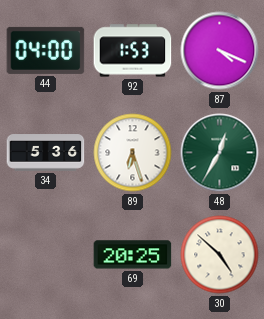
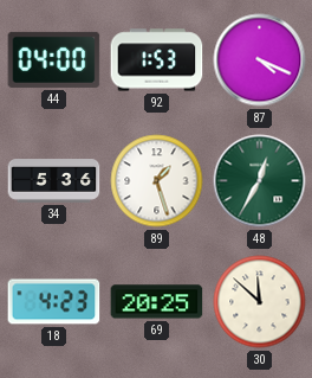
89: 6:27 -> 1:27 (157, 181)
18: none -> 4:23 (54, 302)
30: 4:52 -> 11:52 (260, 302)
